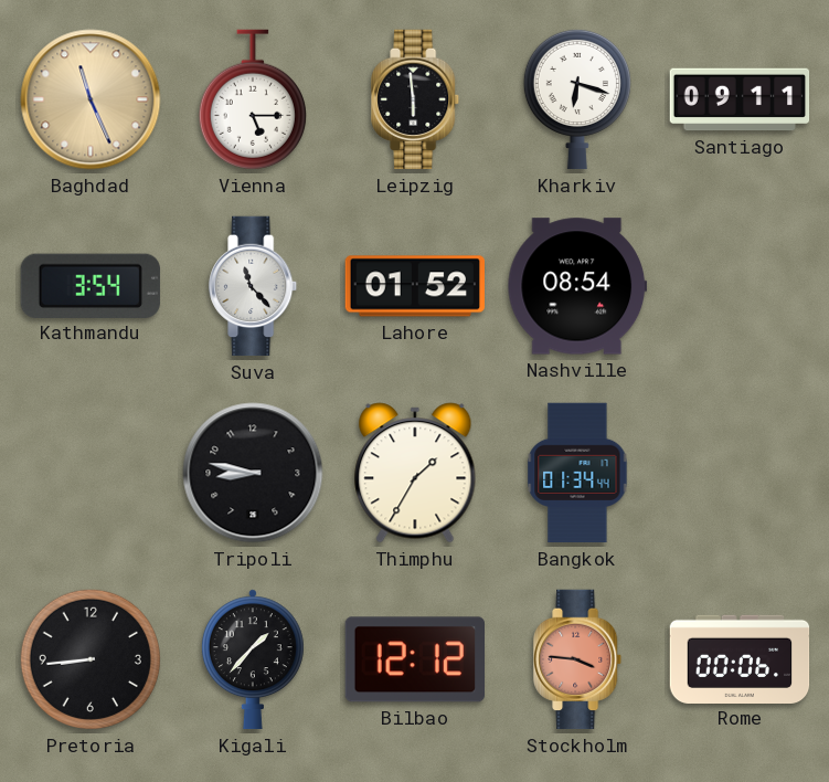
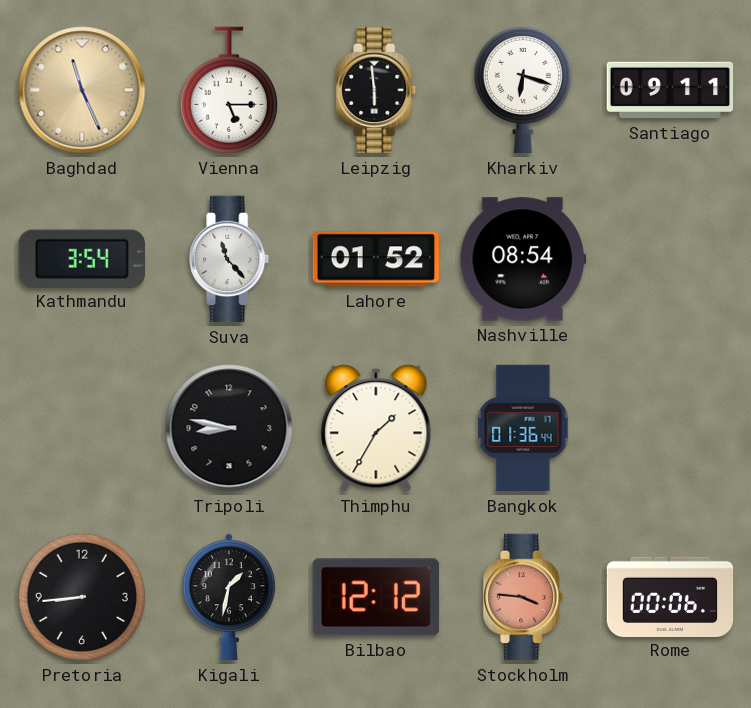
Bangkok: 01:34 -> 01:36 (523, 428)
Kigali: 1:37 -> 1:32 (229, 597)
